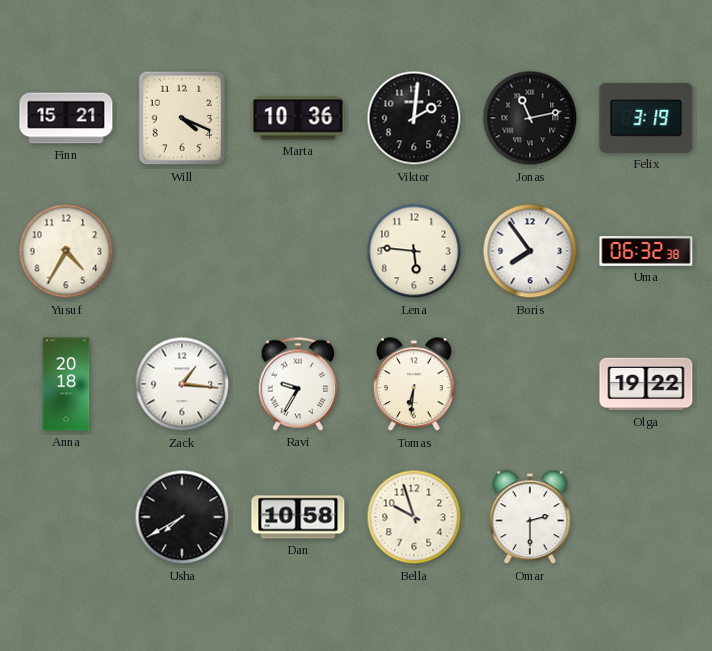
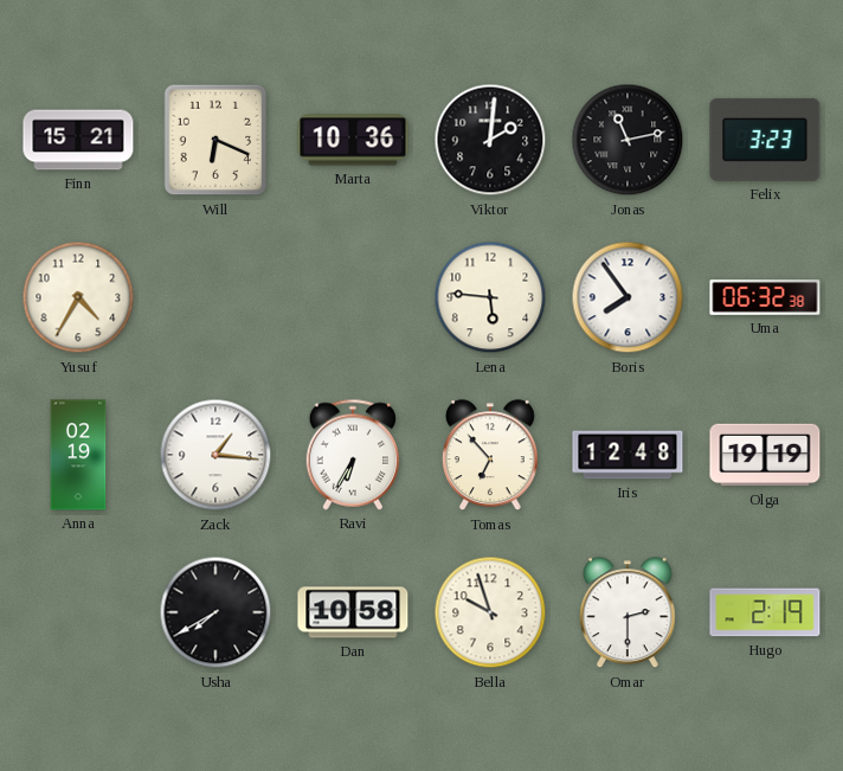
Will: 4:19 -> 6:19 (215, 140)
Felix: 3:19 -> 3:23 (765, 140)
Anna: 20:18 -> 02:19 (78, 455)
Ravi: 9:35 -> 6:35 (353, 455)
Tomas: 6:31 -> 6:53 (490, 456)
Iris: none -> 12:48 (628, 455)
Olga: 19:22 -> 19:19 (765, 455)
Hugo: none -> 2:19 (765, 612)
